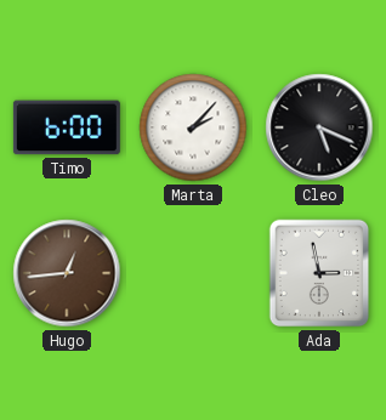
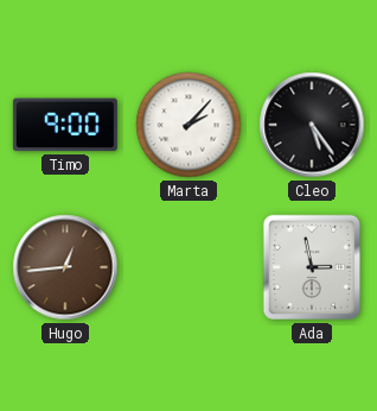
Timo: 6:00 -> 9:00 (65, 125)
Cleo: 5:19 -> 5:24 (312, 125)
